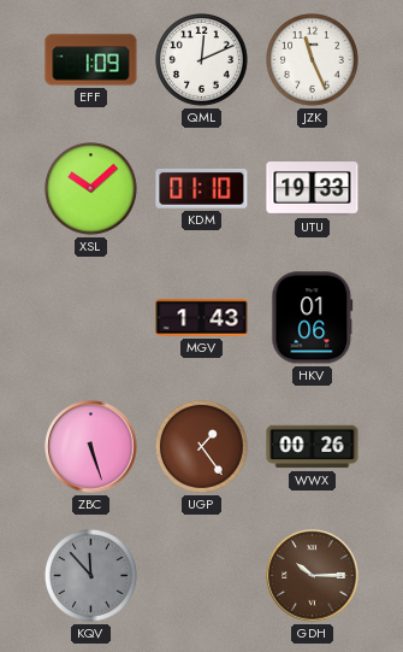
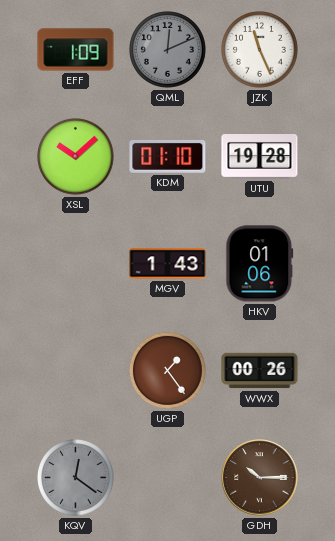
QML dial: white -> grey (168, 50)
UTU: 19:33 -> 19:28 (260, 157)
ZBC: 5:27 -> none (91, 447)
KQV: 11:53 -> 12:21 (76, 478)
